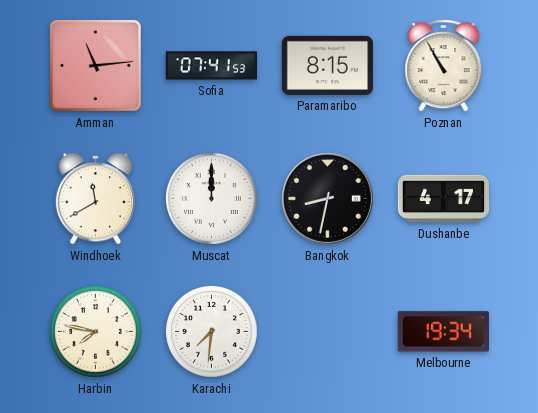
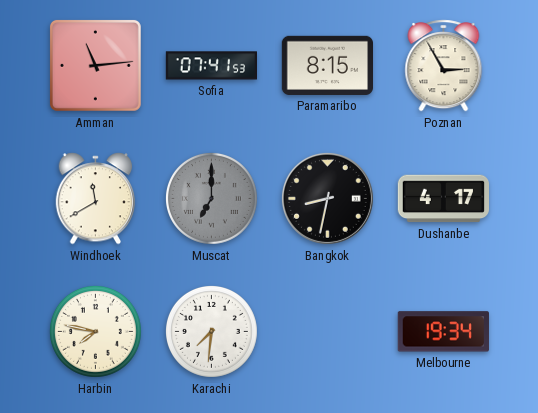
Poznan: 10:55 -> 2:55 (444, 66)
Muscat: 12:00 -> 7:00 (211, 198)
Muscat dial: white -> grey (211, 198)
